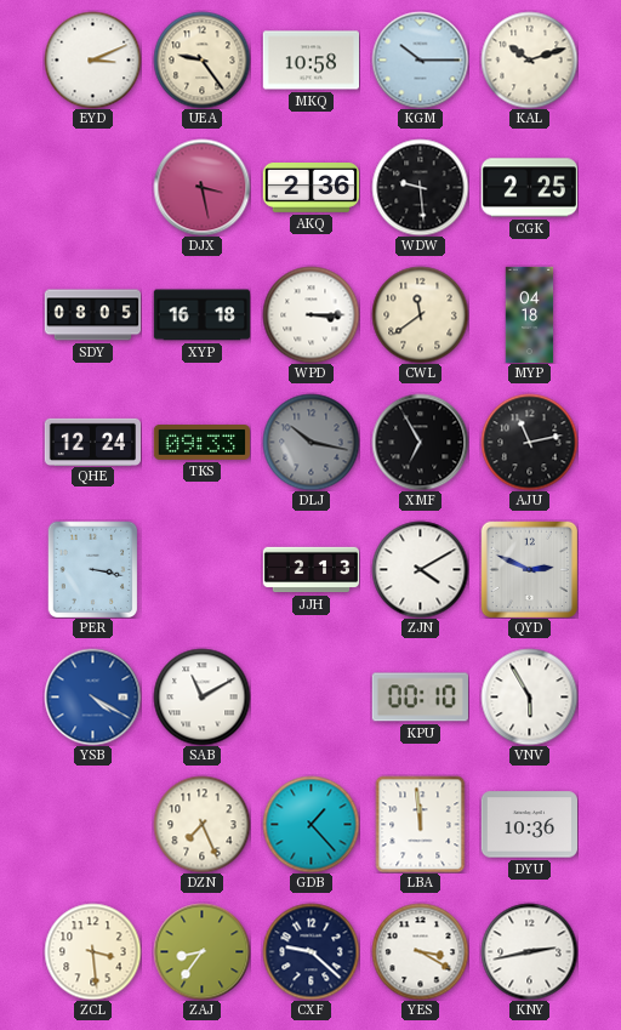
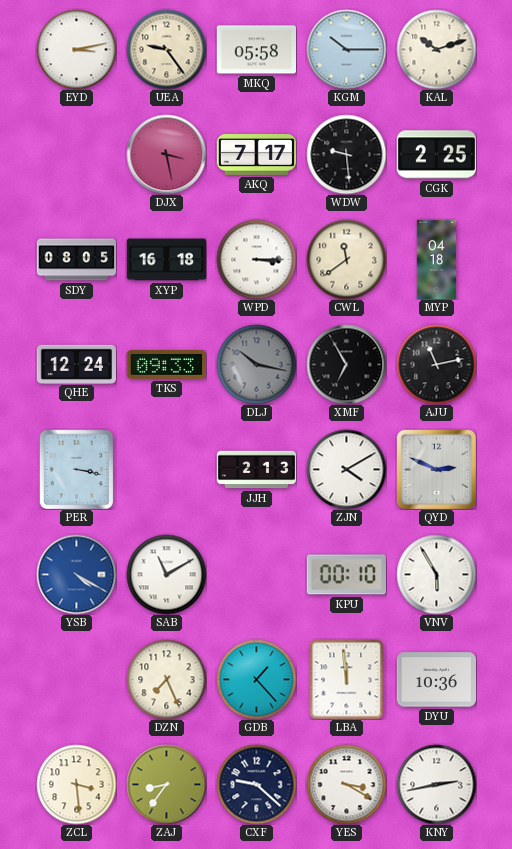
EYD: 3:11 -> 3:13 (76, 49)
MKQ: 10:58 -> 05:58 (256, 50)
AKQ: 2:36 -> 7:17 (256, 155)
